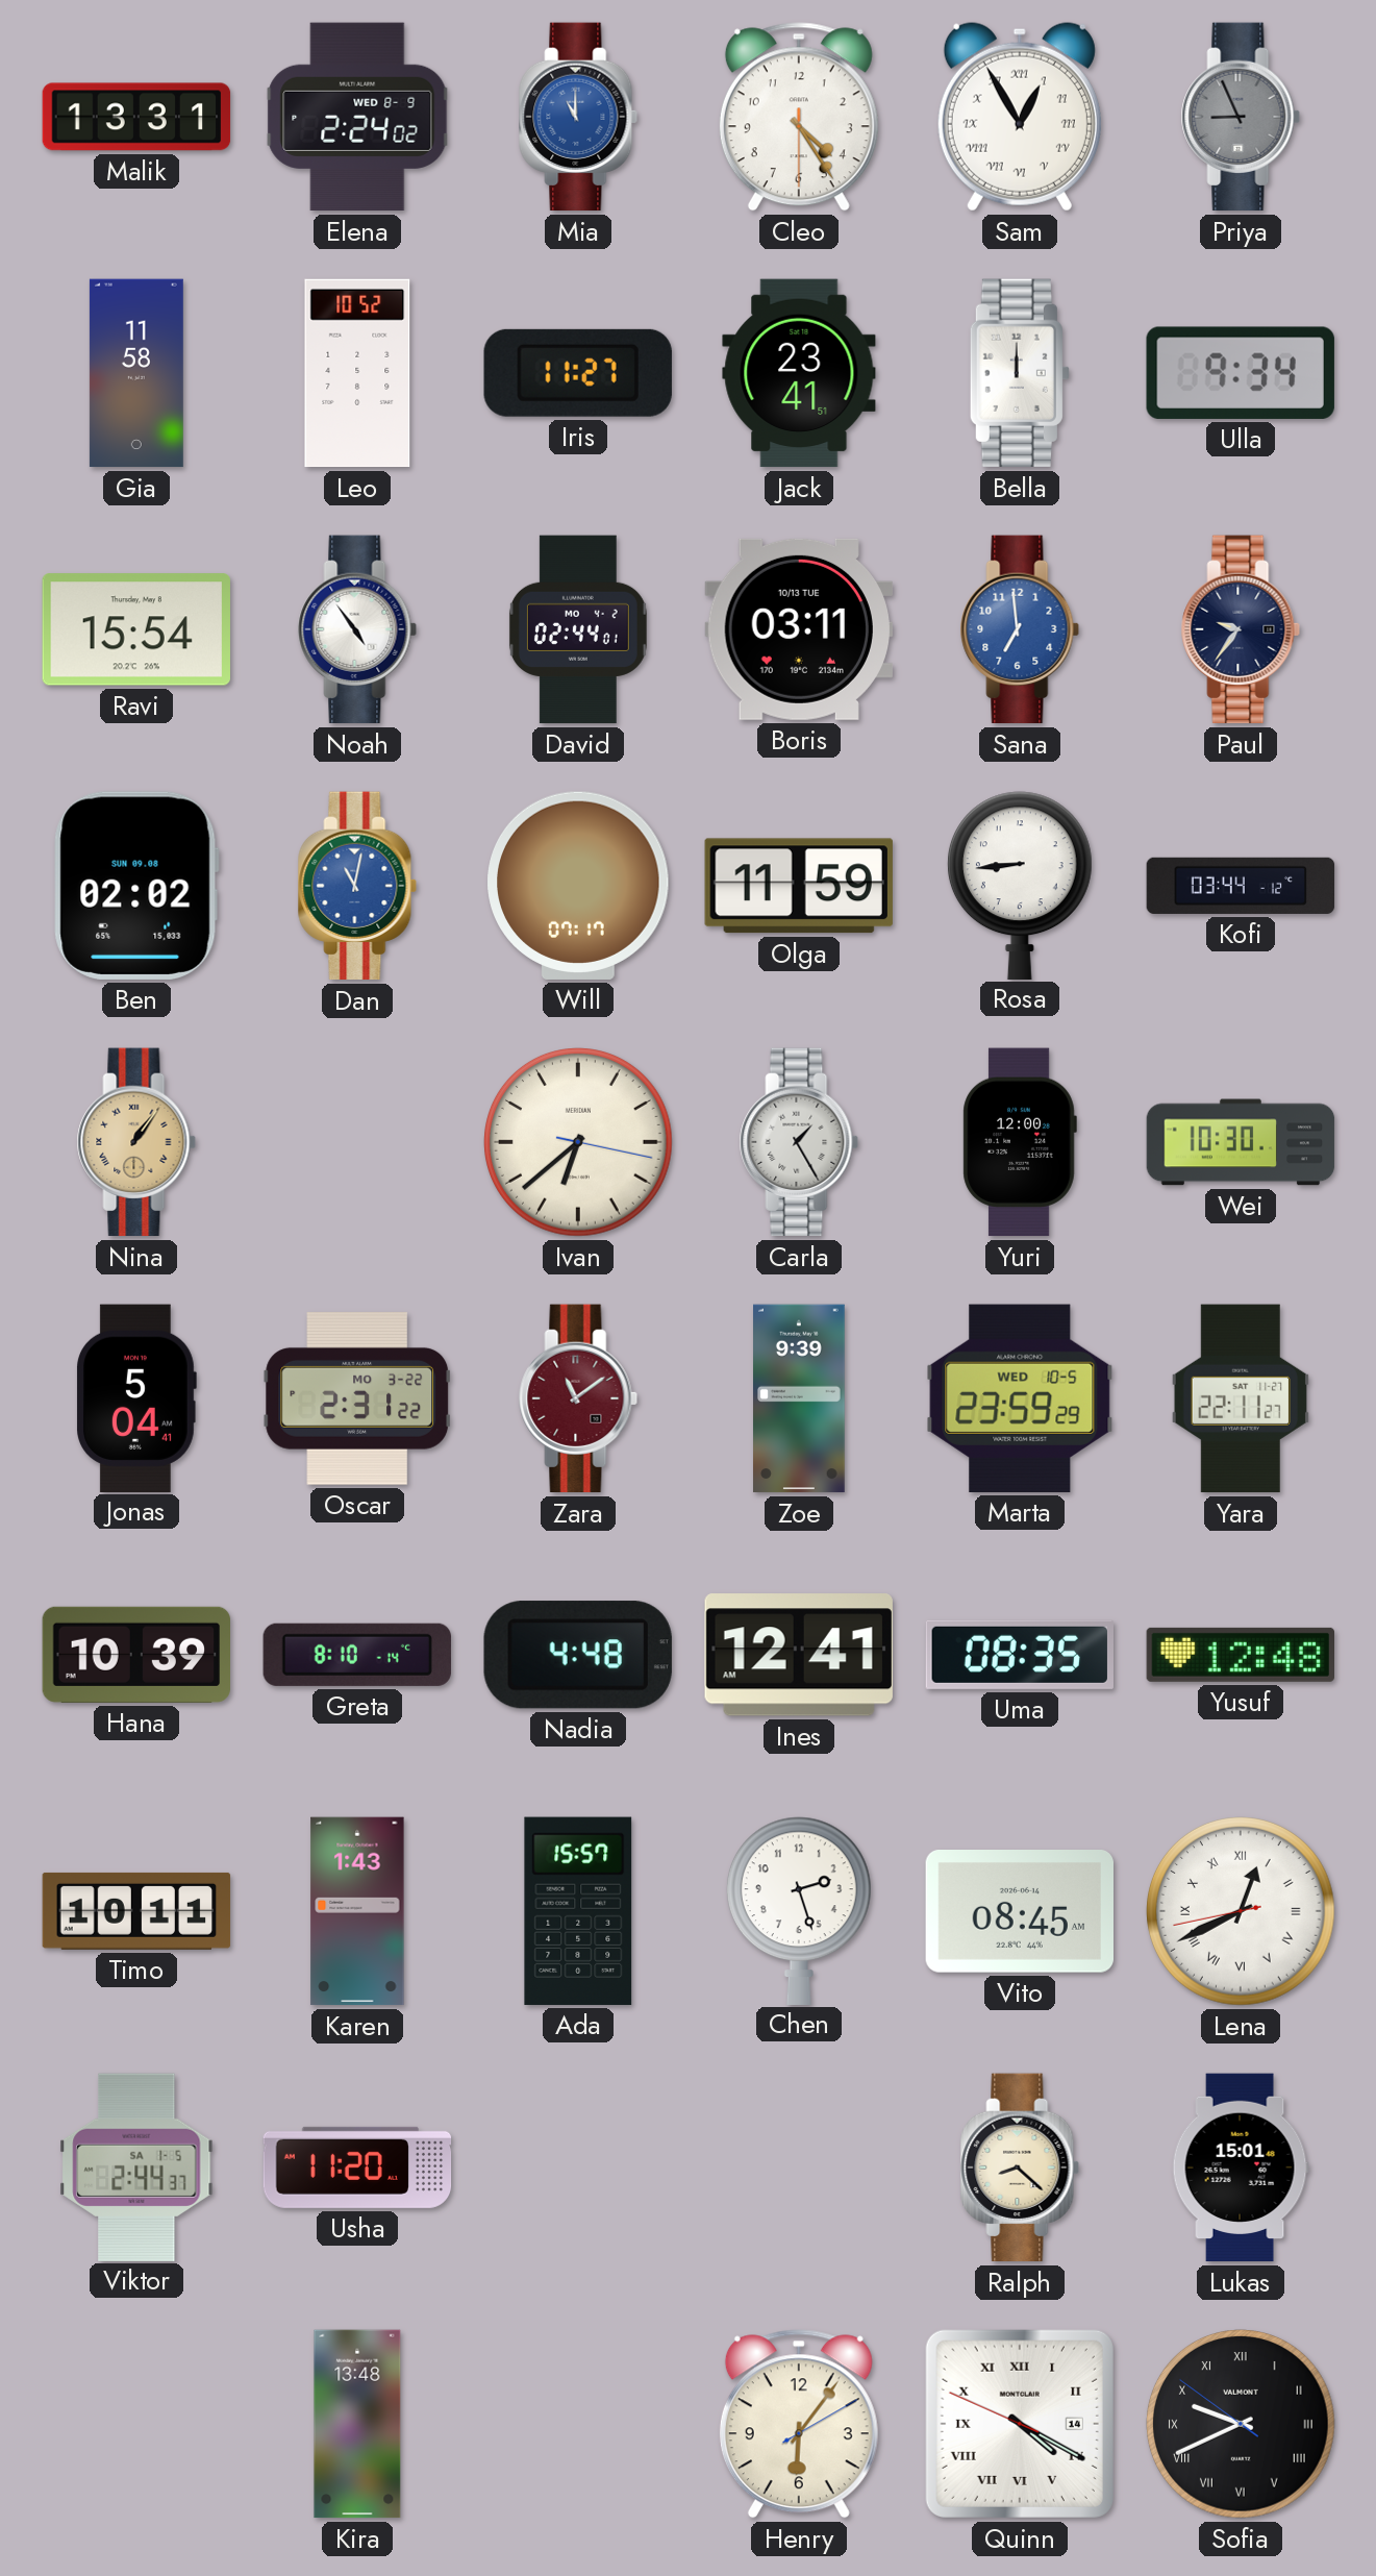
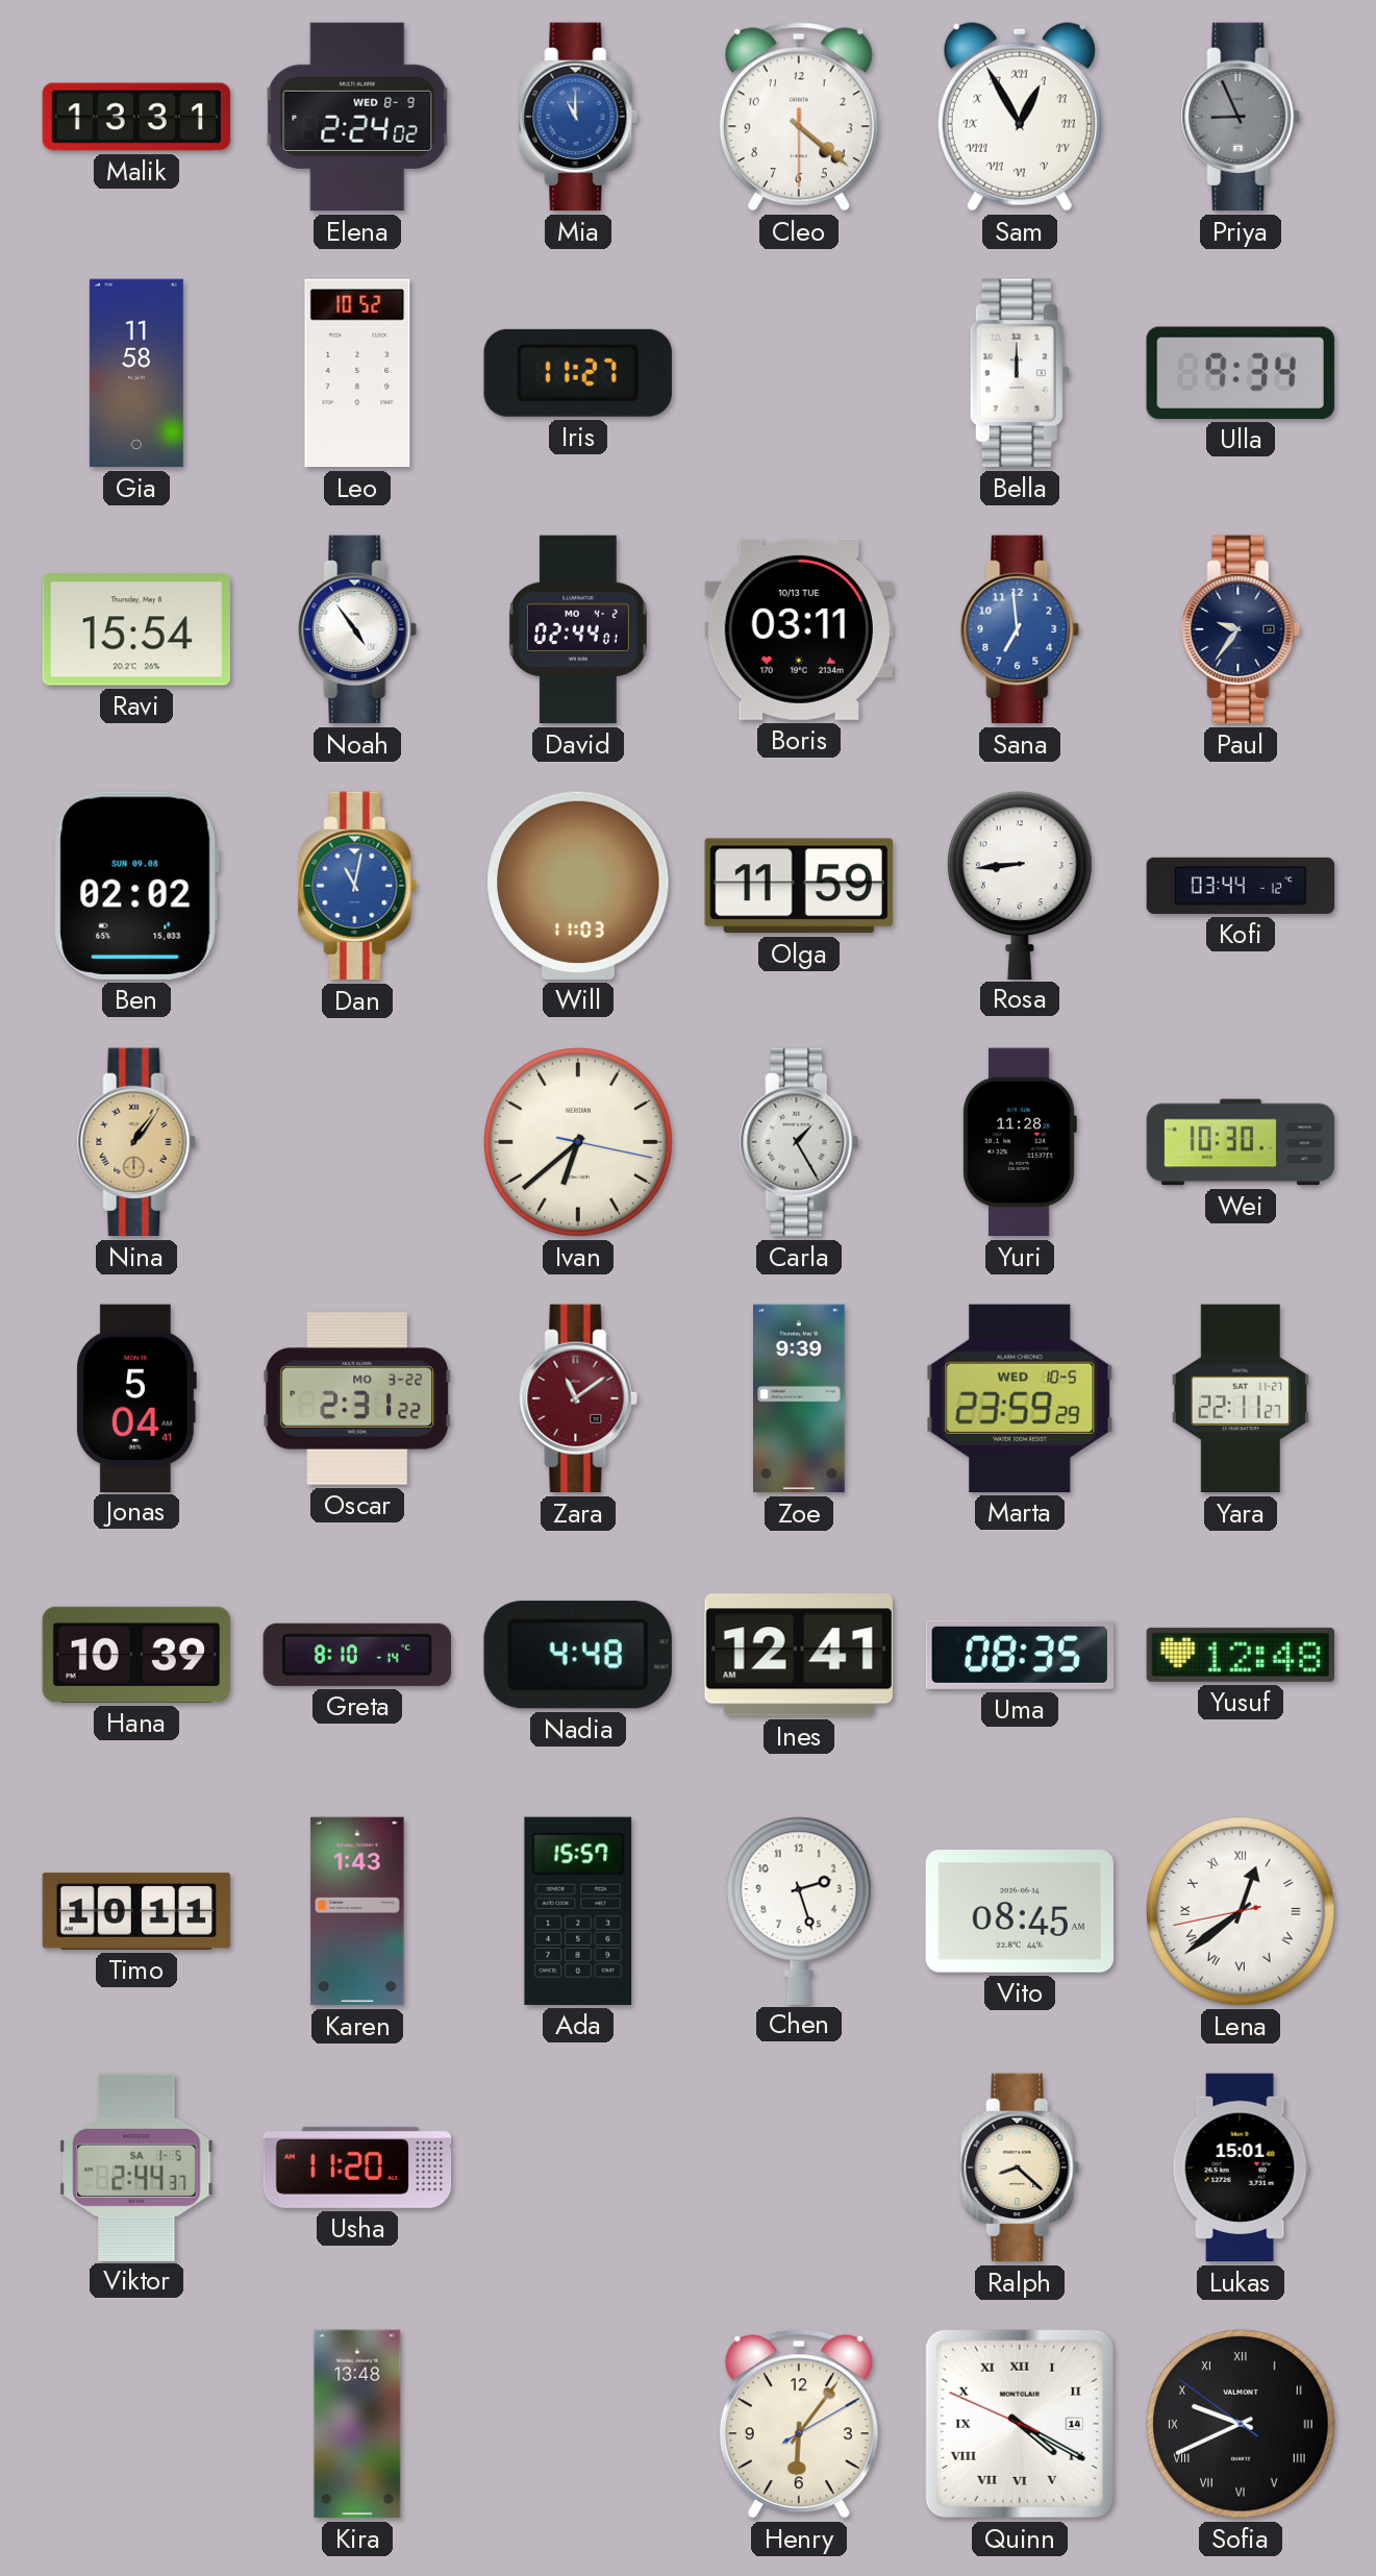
Cleo: 4:24 -> 4:21 (799, 117)
Jack: 23:41 -> none (799, 373)
Will: 07:17 -> 11:03 (578, 886)
Yuri: 12:00 -> 11:28 (1020, 1142)
Lena: 12:40 -> 12:38 (1242, 1912)
